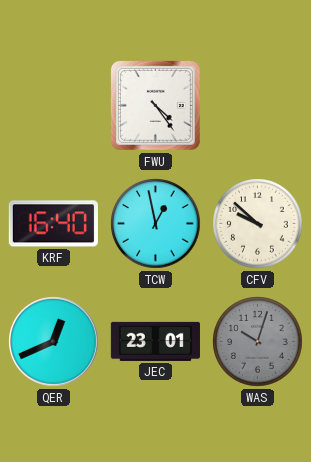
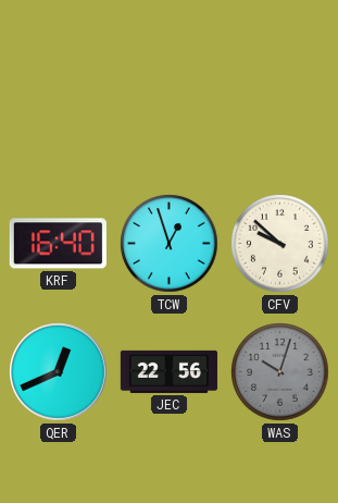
FWU: 4:24 -> none (155, 105)
TCW: 12:58 -> 12:57 (170, 244)
JEC: 23:01 -> 22:56 (168, 371)
